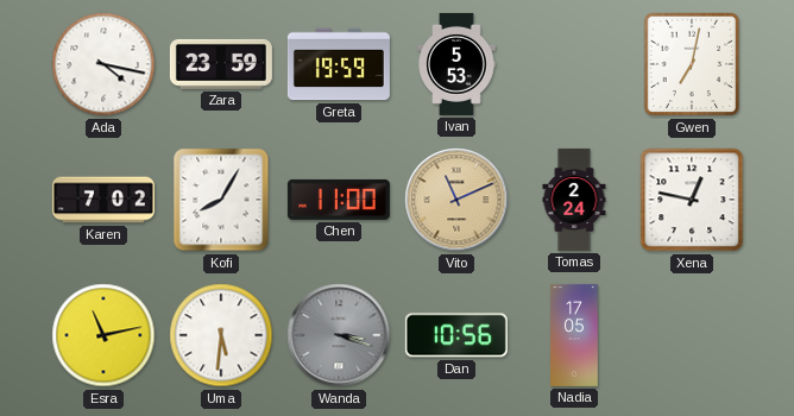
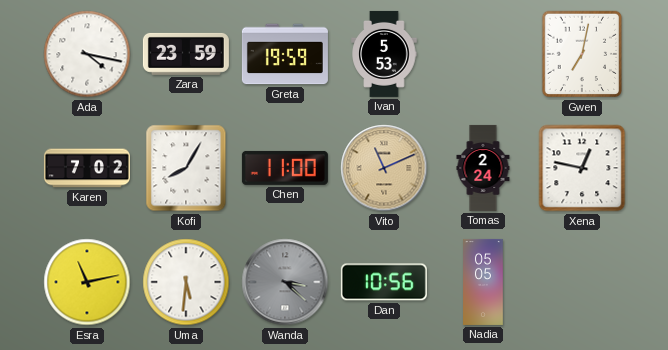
Wanda: 3:18 -> 3:22 (285, 282)
Nadia: 17:05 -> 05:05 (483, 282)
